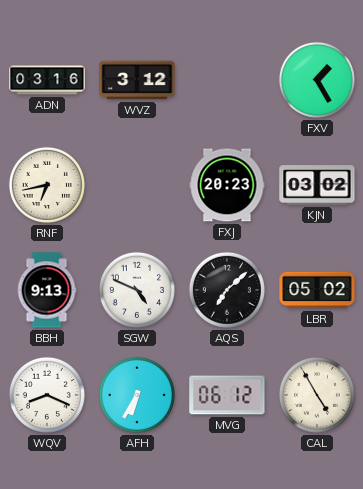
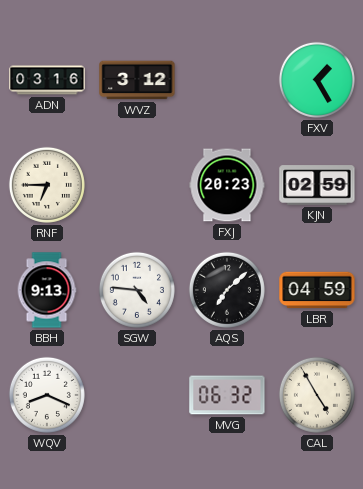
RNF: 6:43 -> 6:45 (47, 185)
KJN: 03:02 -> 02:59 (317, 185)
SGW: 4:49 -> 4:46 (137, 290)
LBR: 05:02 -> 04:59 (317, 290)
AFH: 6:35 -> none (137, 395)
MVG: 06:12 -> 06:32 (227, 395)
